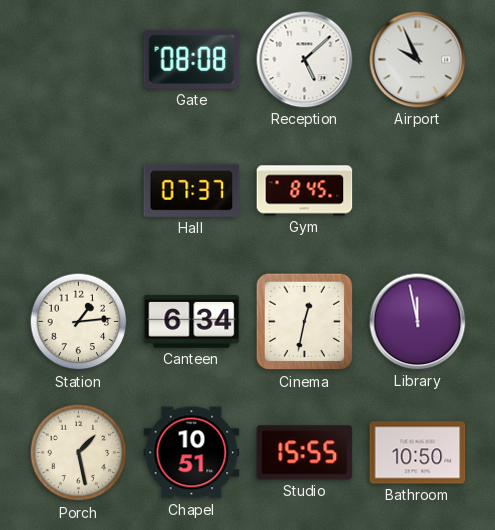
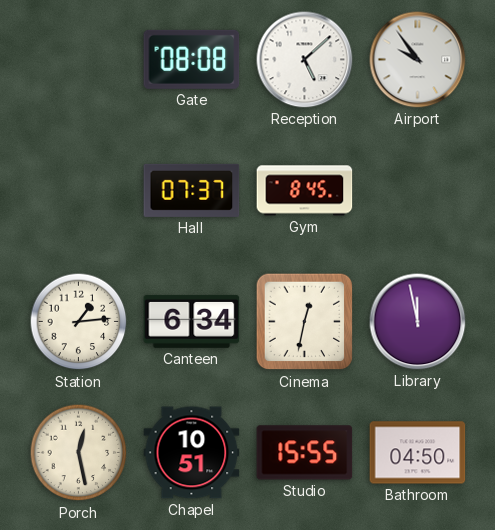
Airport: 9:56 -> 9:54 (418, 60)
Porch: 1:28 -> 12:28 (79, 453)
Bathroom: 10:50 -> 04:50 (418, 453)
